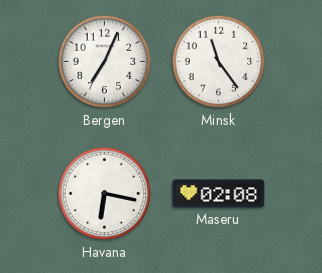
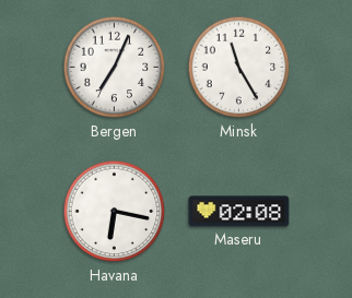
Minsk: 11:24 -> 11:25 (239, 68)
